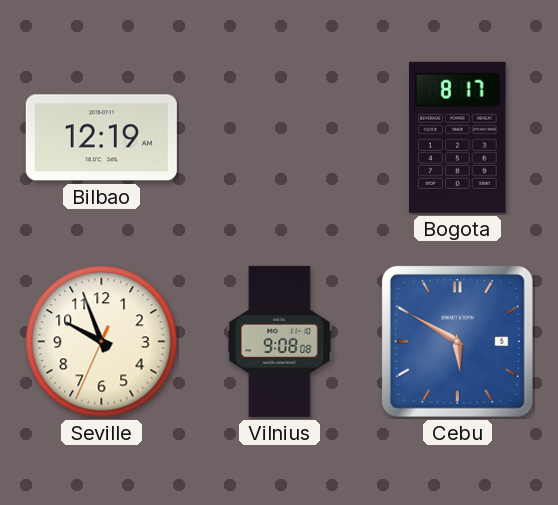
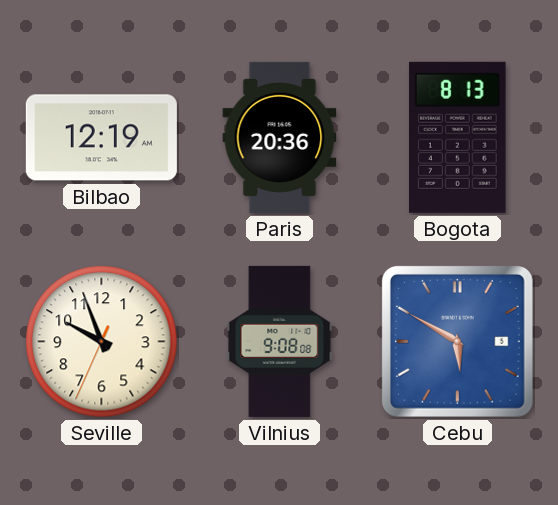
Paris: none -> 20:36 (280, 137)
Bogota: 8:17 -> 8:13 (458, 137)
